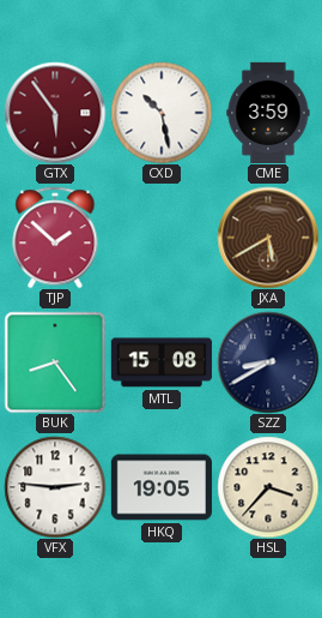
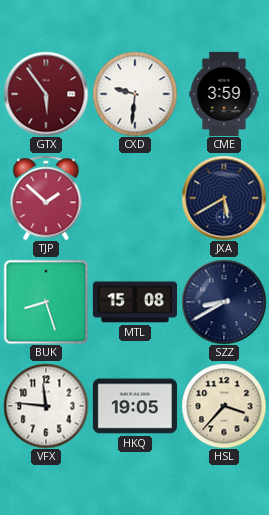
CXD: 10:28 -> 9:31 (135, 94)
JXA dial: brown -> navy (224, 198)
BUK: 8:24 -> 8:27 (46, 302)
VFX: 2:46 -> 11:46 (46, 406)
